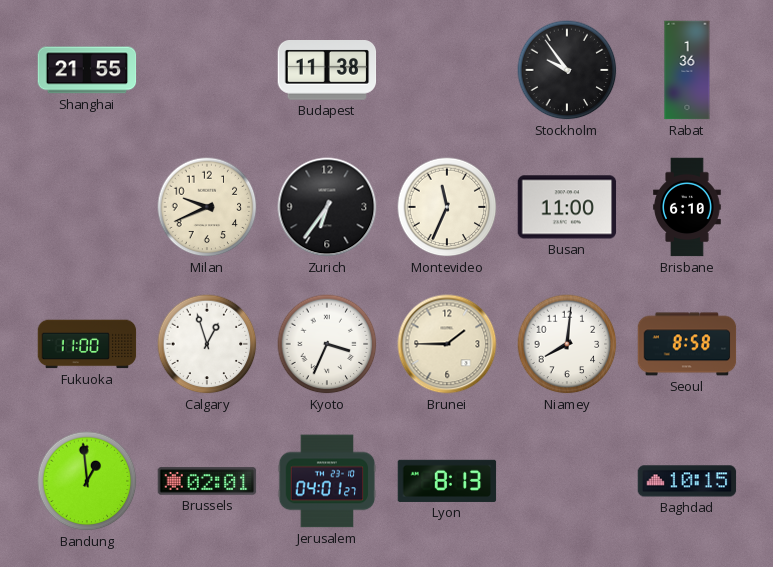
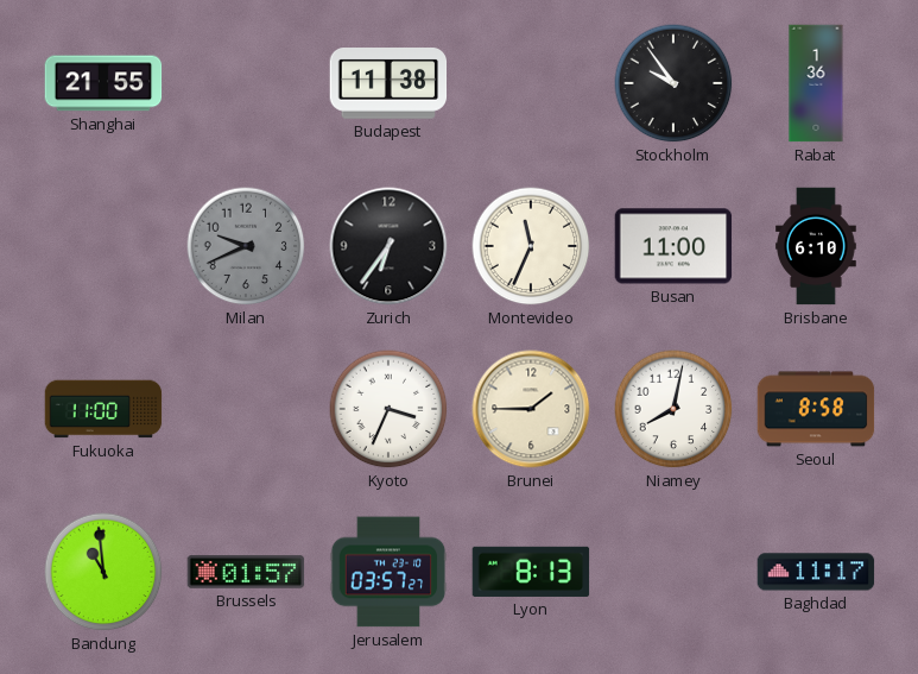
Milan dial: cream -> grey (246, 246)
Calgary: 12:57 -> none (207, 344)
Niamey: 8:01 -> 8:02 (673, 409)
Bandung: 12:59 -> 10:59 (103, 572)
Brussels: 02:01 -> 01:57 (246, 572)
Jerusalem: 04:01 -> 03:57 (388, 572)
Baghdad: 10:15 -> 11:17 (816, 572)
